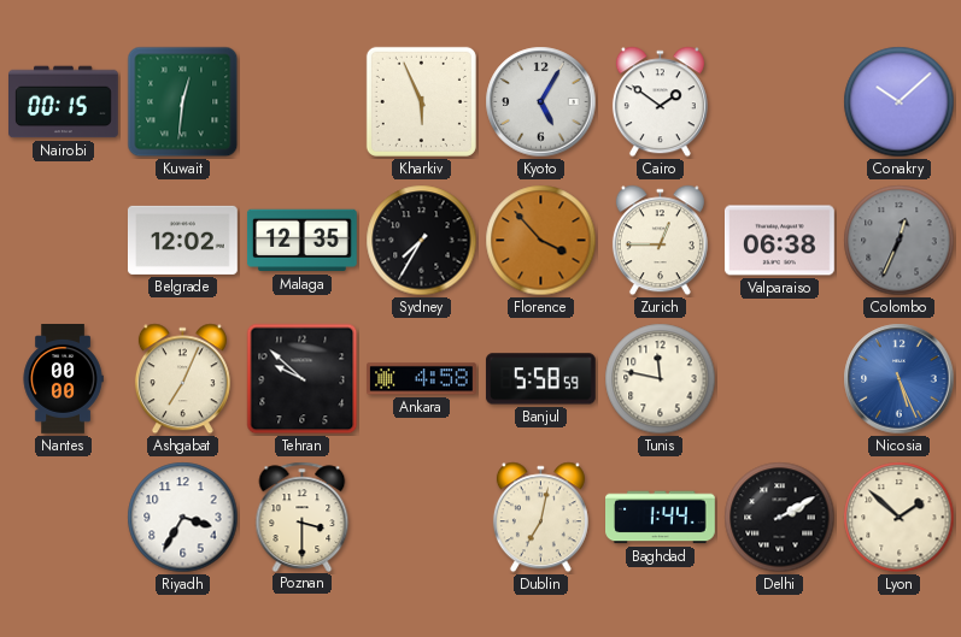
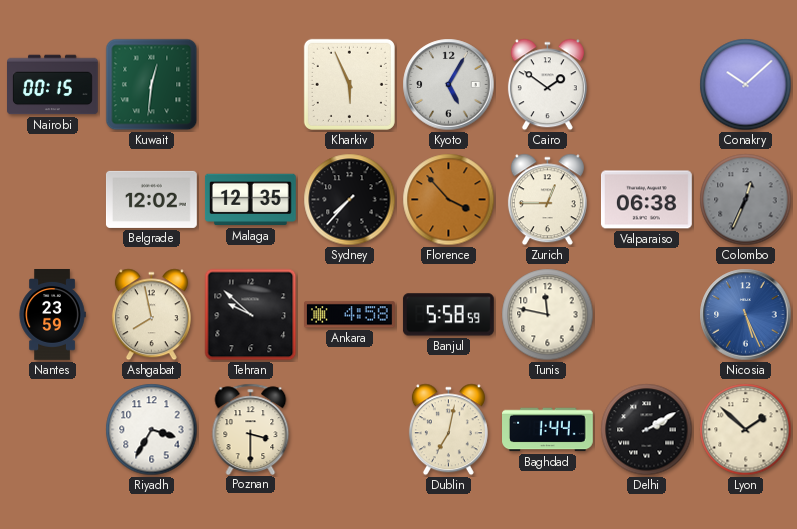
Sydney: 7:35 -> 7:37 (350, 200)
Nantes: 00:00 -> 23:59 (52, 315)
Ashgabat: 7:04 -> 7:58 (151, 315)
